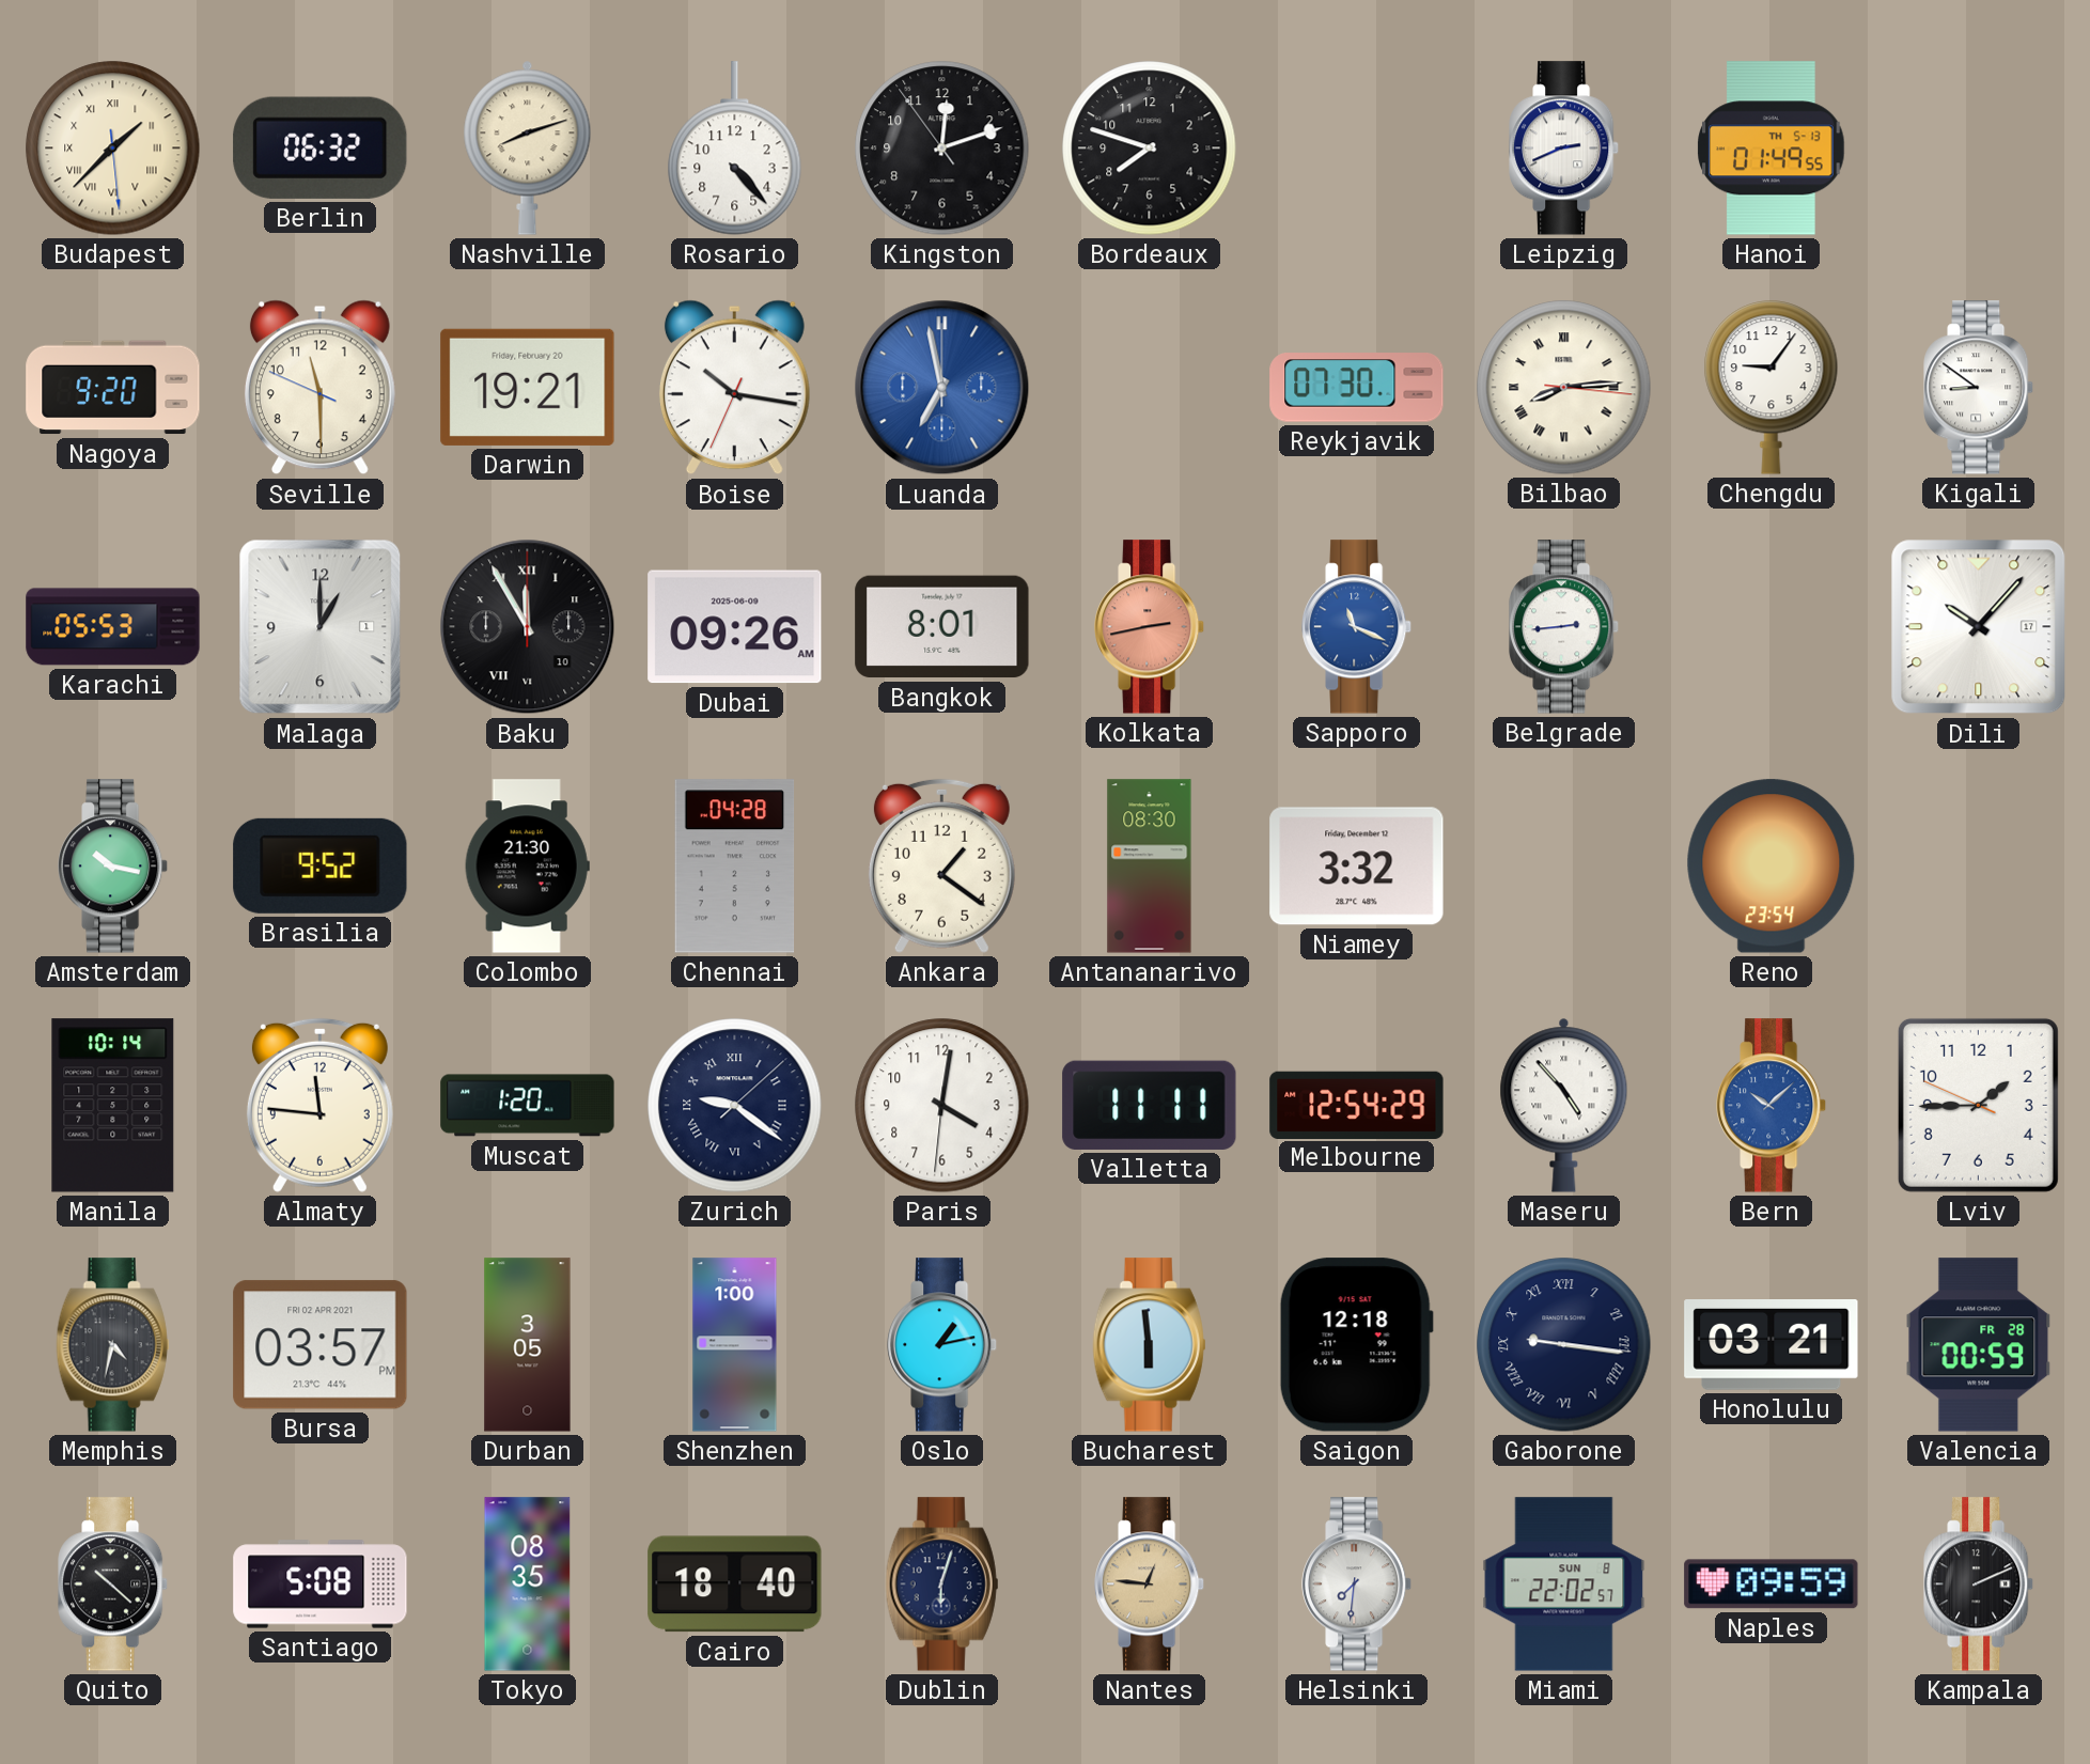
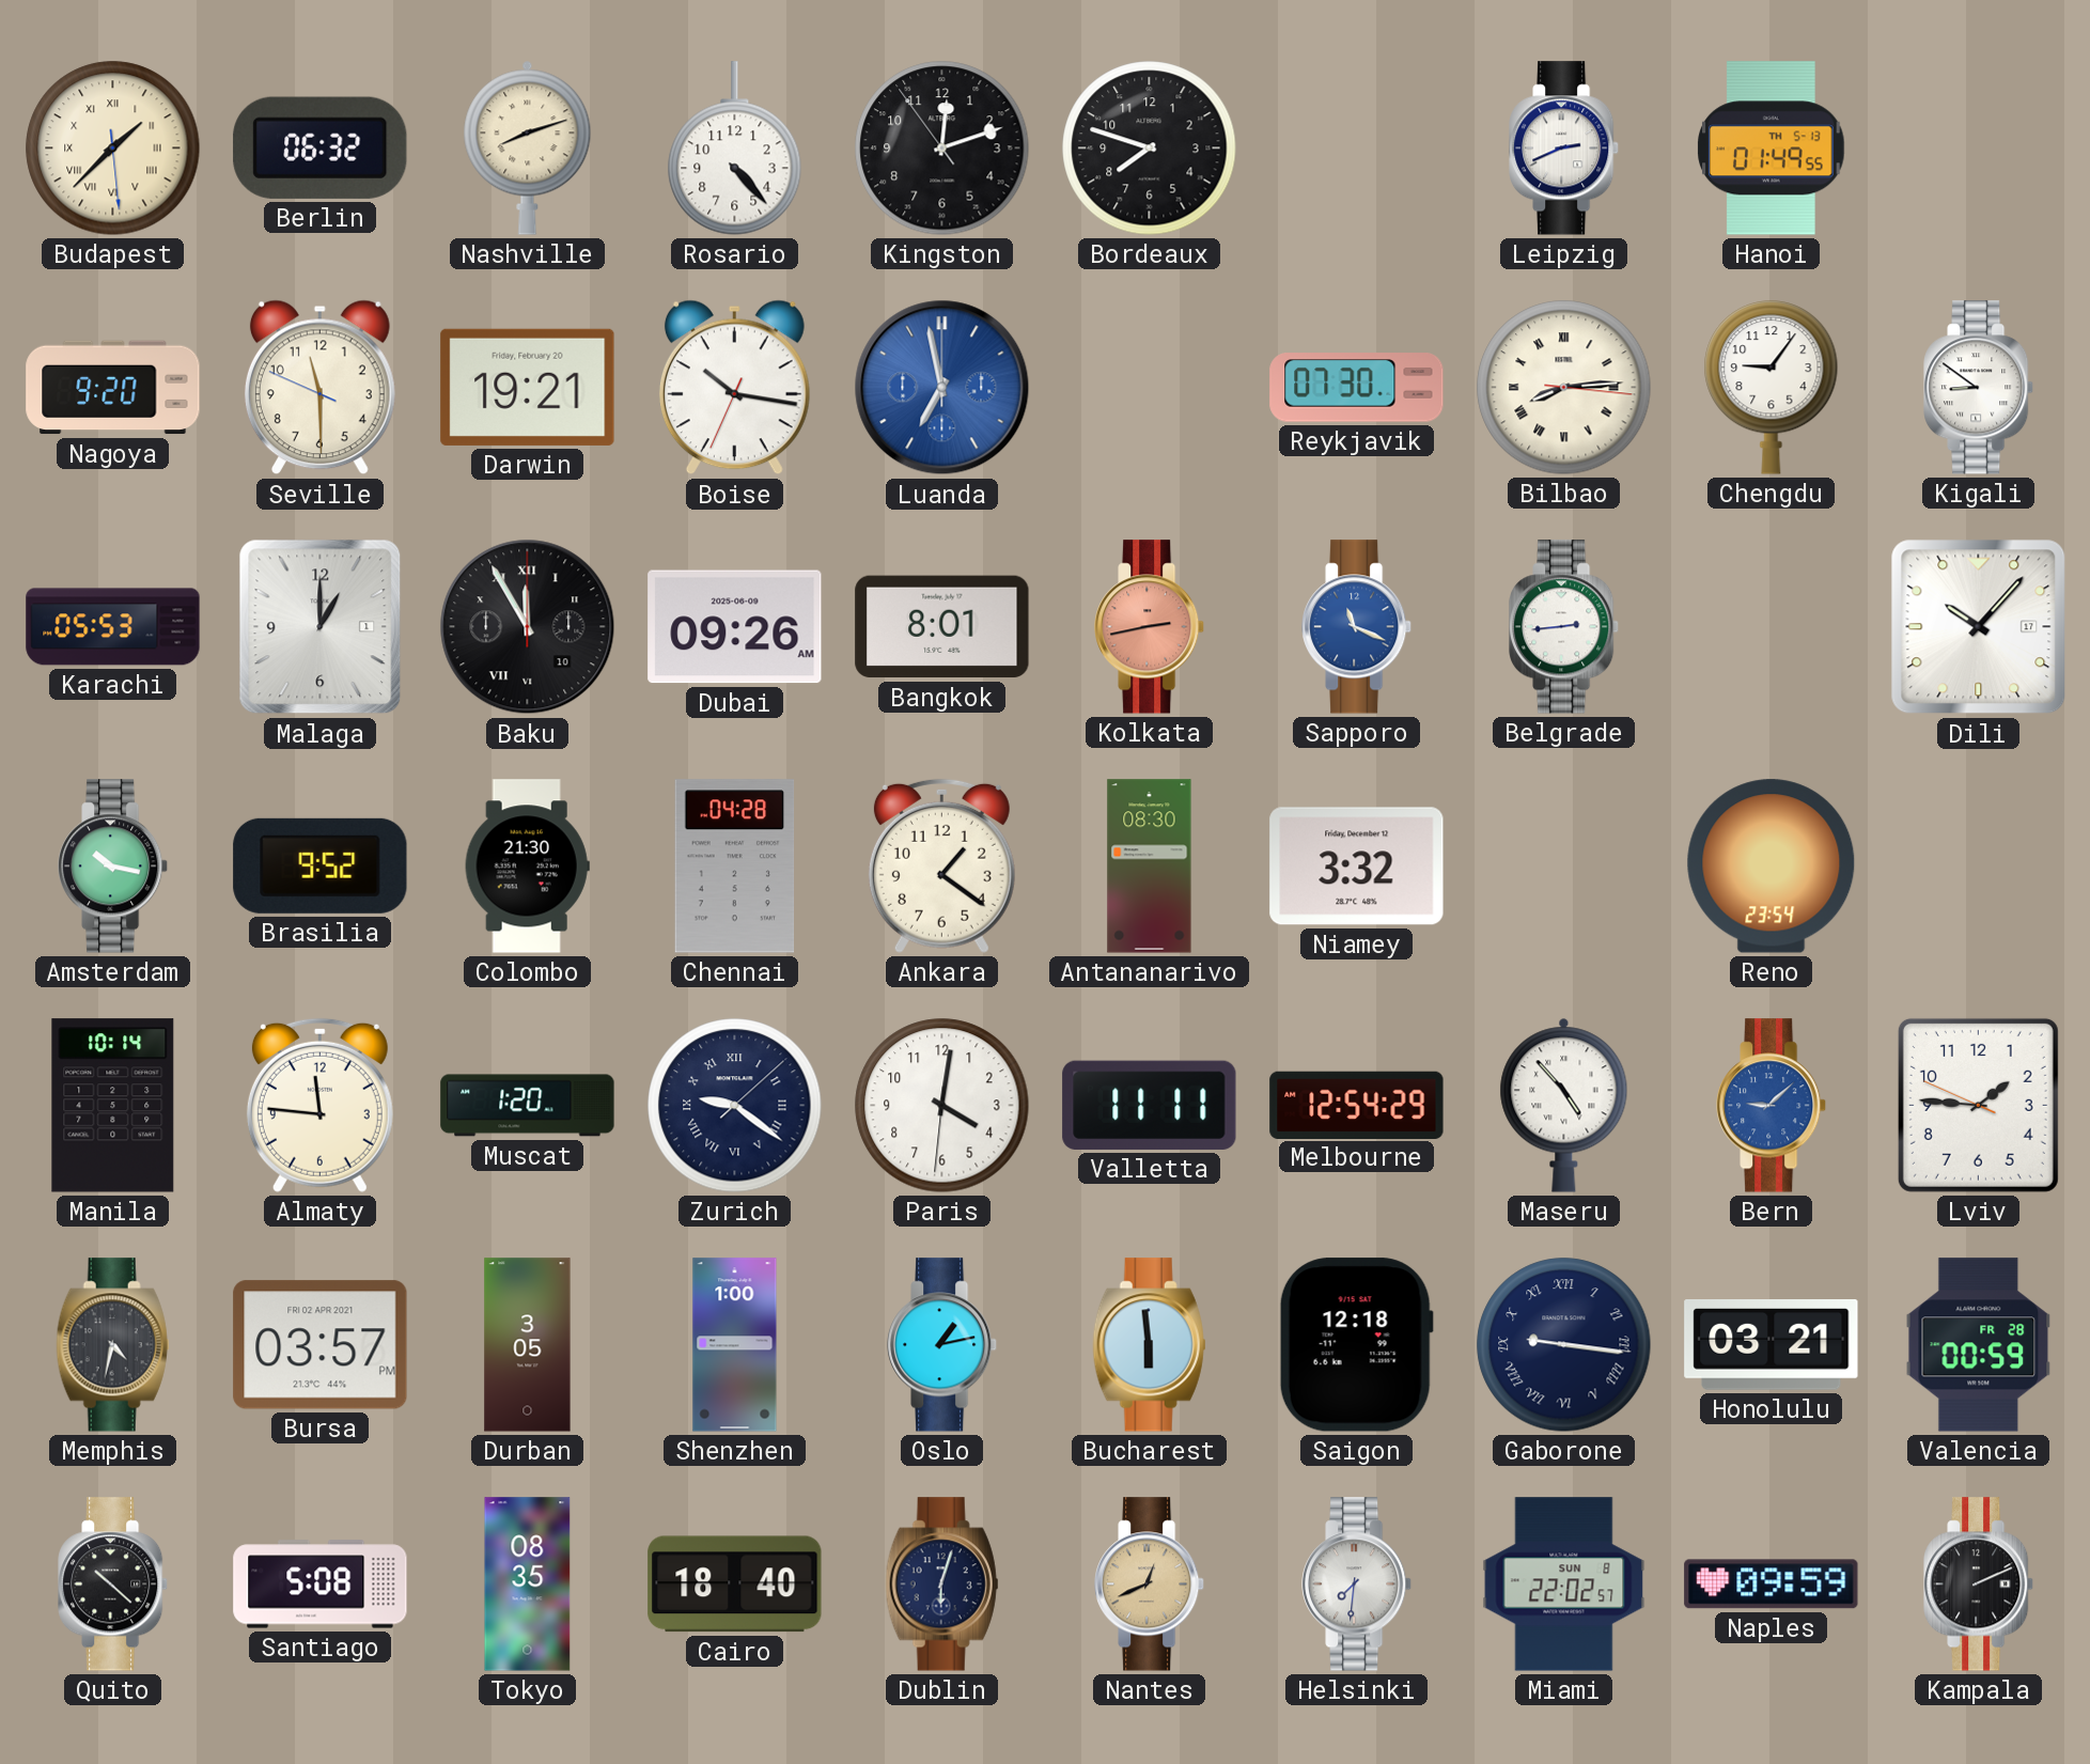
Bern: 10:08 -> 9:08 (1773, 1106)
Lviv: 1:44 -> 1:45 (1978, 1105)
Nantes: 12:46 -> 12:41 (1151, 1585)
